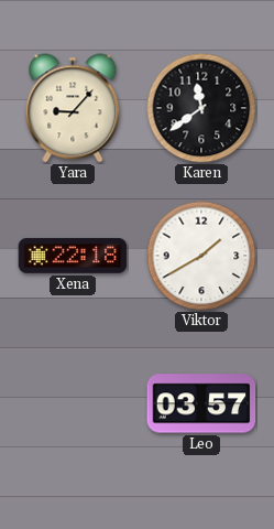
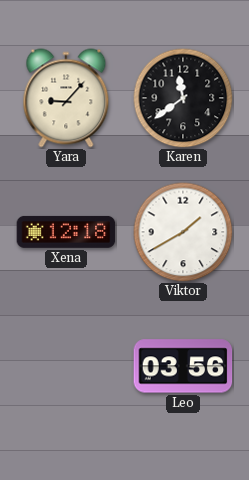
Xena: 22:18 -> 12:18 (66, 232)
Leo: 03:57 -> 03:56 (183, 366)
